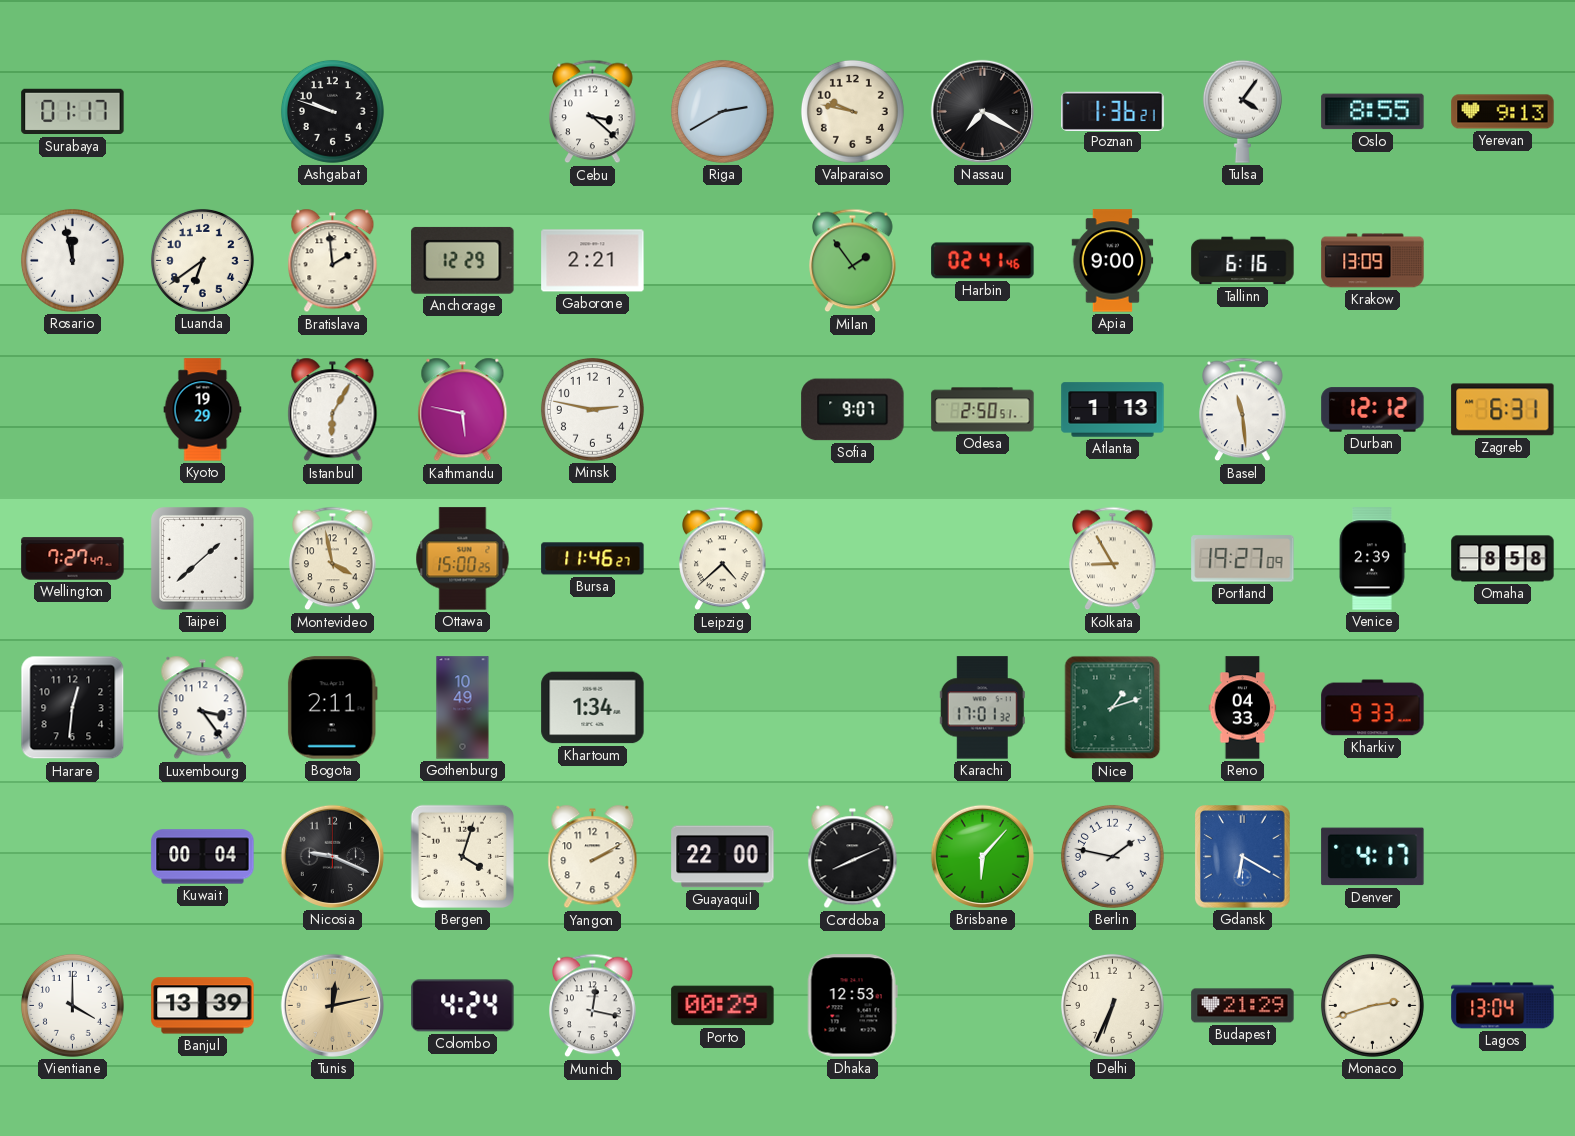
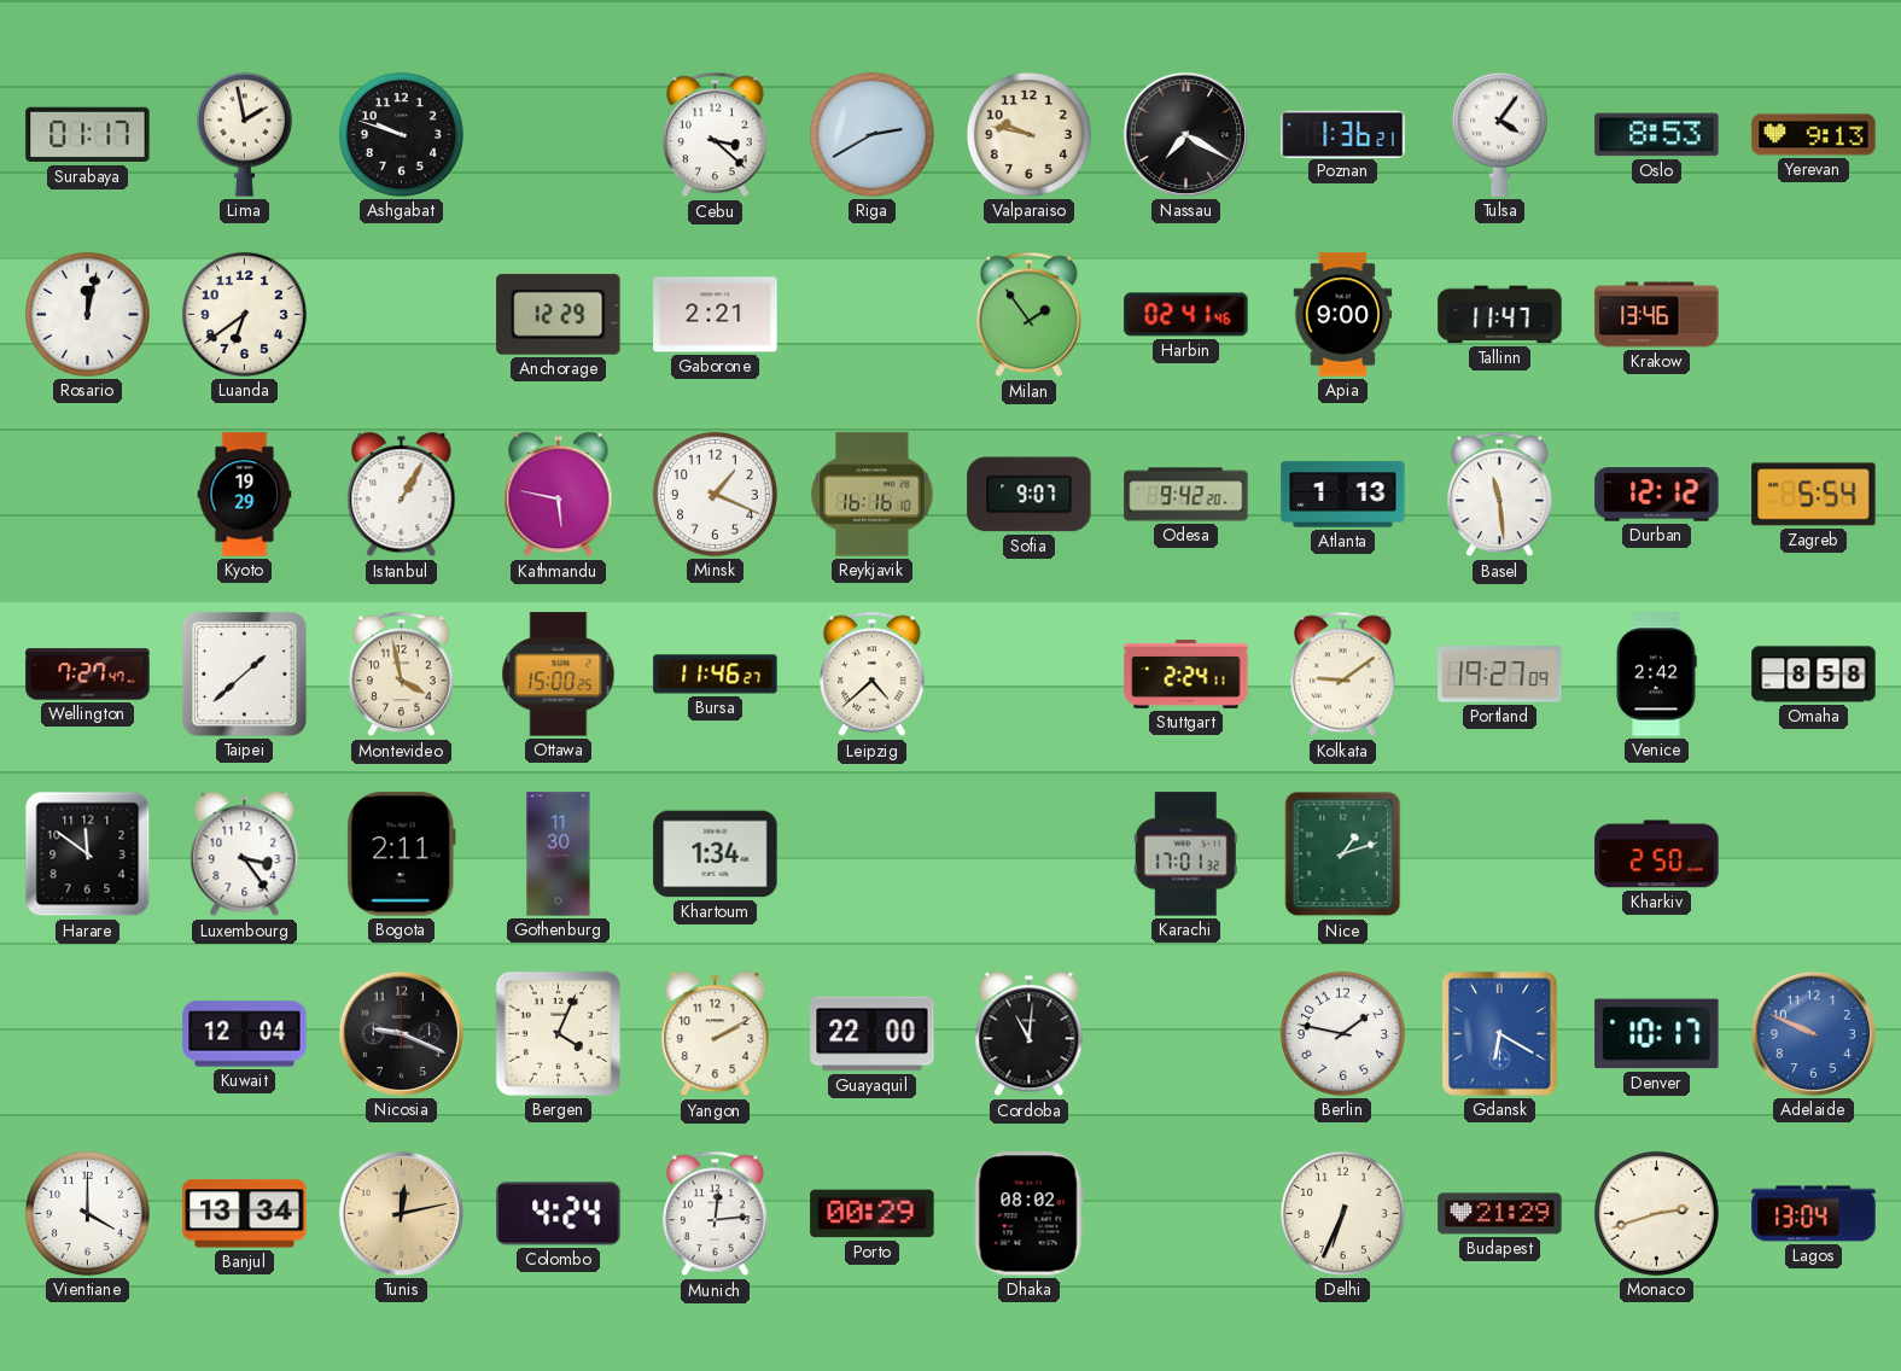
Lima: none -> 1:58 (244, 134)
Oslo: 8:55 -> 8:53 (1657, 135)
Rosario: 11:58 -> 12:02 (87, 314)
Bratislava: 1:59 -> none (333, 261)
Tallinn: 6:16 -> 11:47 (1500, 315)
Krakow: 13:09 -> 13:46 (1657, 315)
Istanbul: 6:05 -> 1:05 (402, 495)
Minsk: 2:47 -> 1:19 (715, 494)
Reykjavik: none -> 16:16 (873, 495)
Odesa: 2:50 -> 9:42 (1186, 495)
Zagreb: 6:31 -> 5:54 (1814, 495)
Stuttgart: none -> 2:24 (1186, 675)
Kolkata: 8:55 -> 9:09 (1343, 675)
Venice: 2:39 -> 2:42 (1656, 675)
Harare: 12:31 -> 11:51 (88, 854)
Gothenburg: 10:49 -> 11:30 (559, 854)
Reno: 04:33 -> none (1243, 708)
Kharkiv: 9:33 -> 2:50 (1657, 854)
Kuwait: 00:04 -> 12:04 (245, 1034)
Bergen: 4:03 -> 4:04 (558, 1033)
Cordoba: 8:11 -> 11:01 (1030, 1034)
Brisbane: 6:07 -> none (982, 856)
Denver: 4:17 -> 10:17 (1657, 1034)
Adelaide: none -> 9:49 (1813, 1033)
Banjul: 13:39 -> 13:34 (245, 1214)
Munich: 12:17 -> 12:14 (716, 1214)
Dhaka: 12:53 -> 08:02 (1028, 1214)
